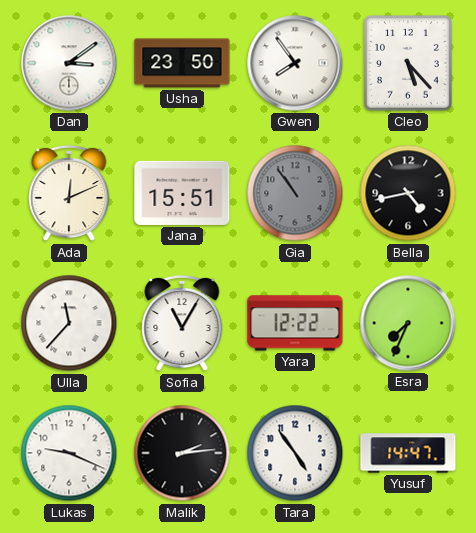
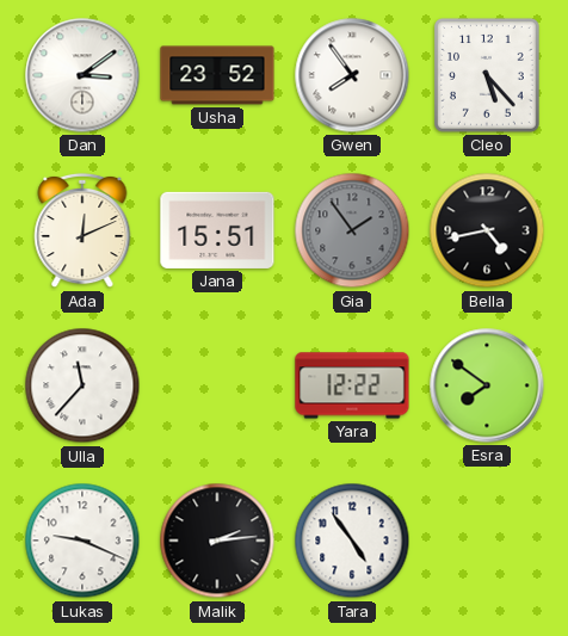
Usha: 23:50 -> 23:52 (217, 75)
Gia: 10:54 -> 1:54 (352, 230)
Sofia: 11:05 -> none (182, 323)
Esra: 7:34 -> 7:51 (487, 385)
Yusuf: 14:47 -> none (408, 453)
